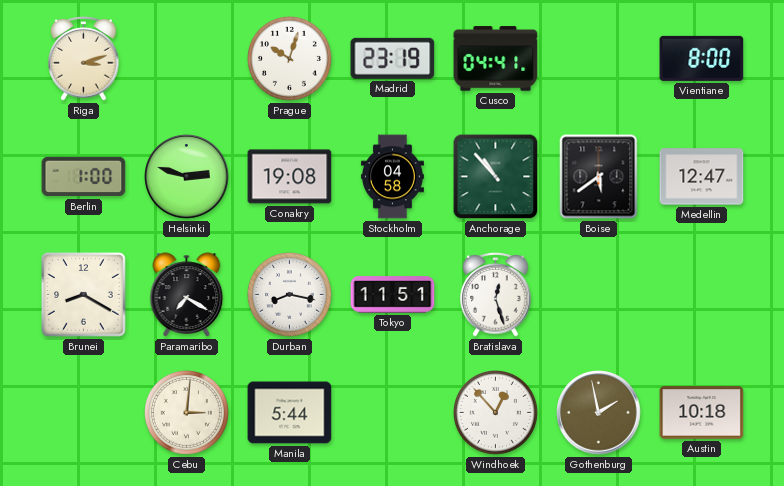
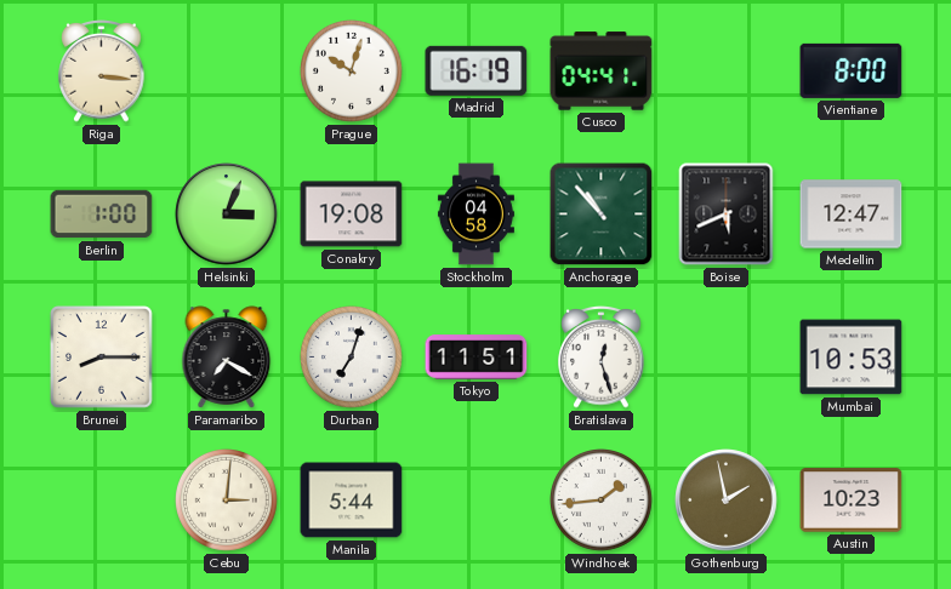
Riga: 3:12 -> 3:16 (102, 72)
Madrid: 23:19 -> 16:19 (477, 70)
Helsinki: 2:48 -> 3:04 (227, 215)
Boise: 5:39 -> 5:41 (727, 215)
Brunei: 8:20 -> 8:15 (102, 358)
Durban: 8:17 -> 7:03 (352, 358)
Mumbai: none -> 10:53 (852, 358)
Windhoek: 12:53 -> 1:44 (602, 501)
Austin: 10:18 -> 10:23 (852, 501)
